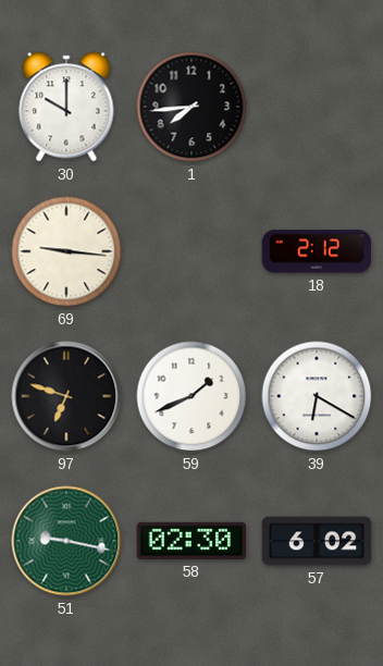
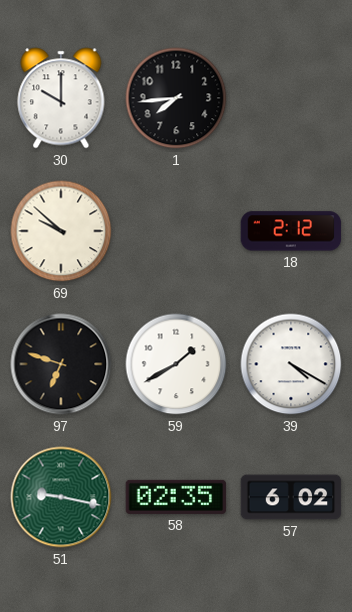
69: 9:16 -> 9:52 (61, 231)
59: 1:41 -> 1:40 (176, 364)
39: 6:20 -> 4:20 (291, 364)
58: 02:30 -> 02:35 (176, 497)
